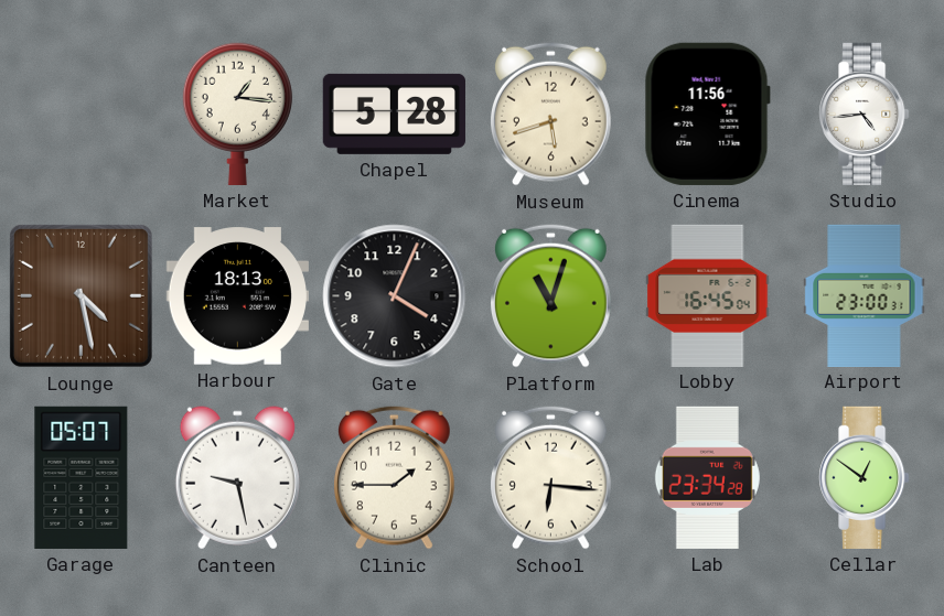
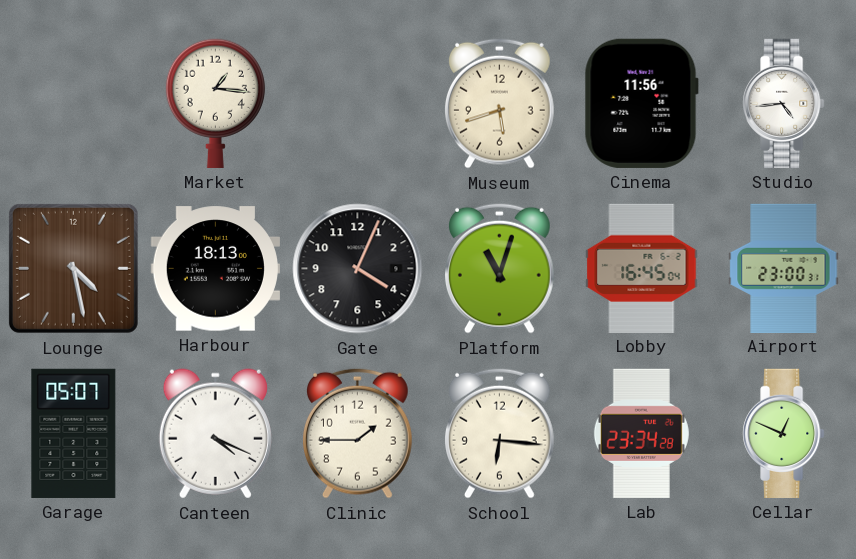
Chapel: 5:28 -> none (394, 114)
Canteen: 9:28 -> 4:19 (215, 434)
Cellar: 12:51 -> 12:49 (784, 433)
